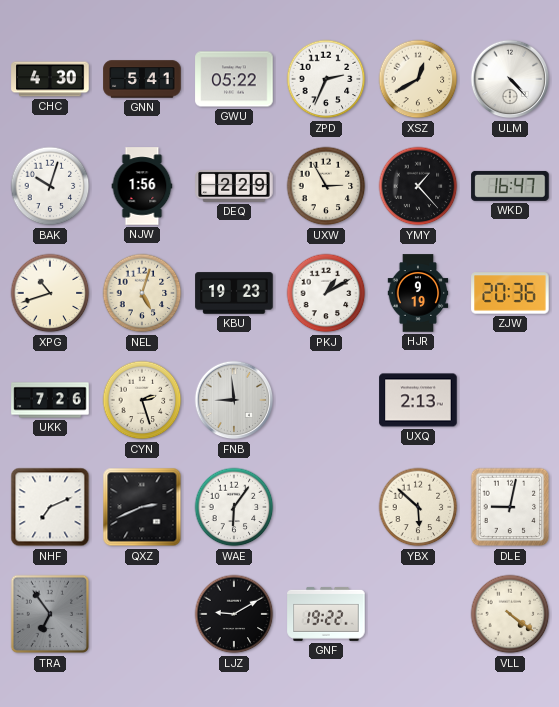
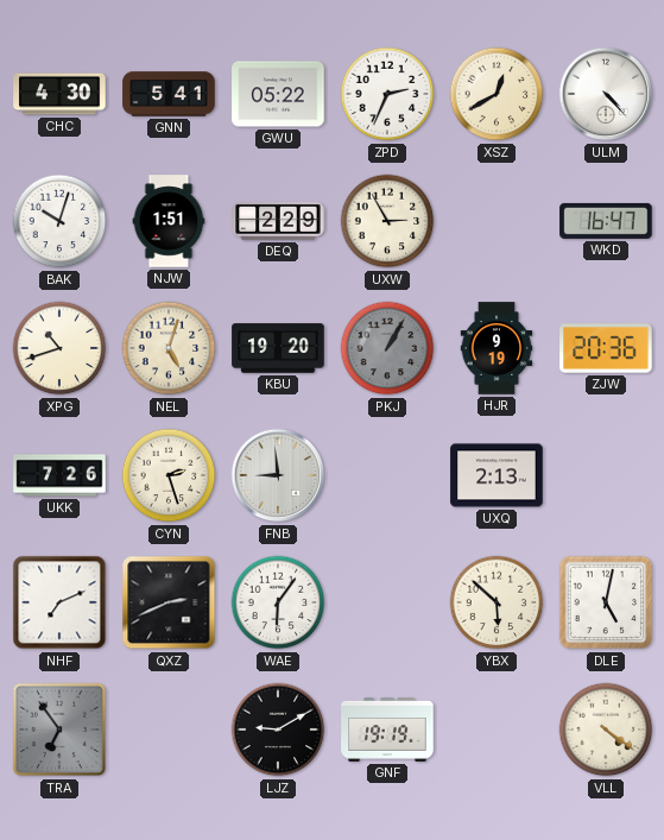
NJW: 1:56 -> 1:51 (169, 221)
YMY: 1:23 -> none (418, 186)
KBU: 19:23 -> 19:20 (278, 348)
PKJ: 1:10 -> 1:05 (387, 348)
PKJ dial: white -> grey (387, 348)
DLE: 9:02 -> 5:02 (606, 602)
GNF: 19:22 -> 19:19 (387, 730)
